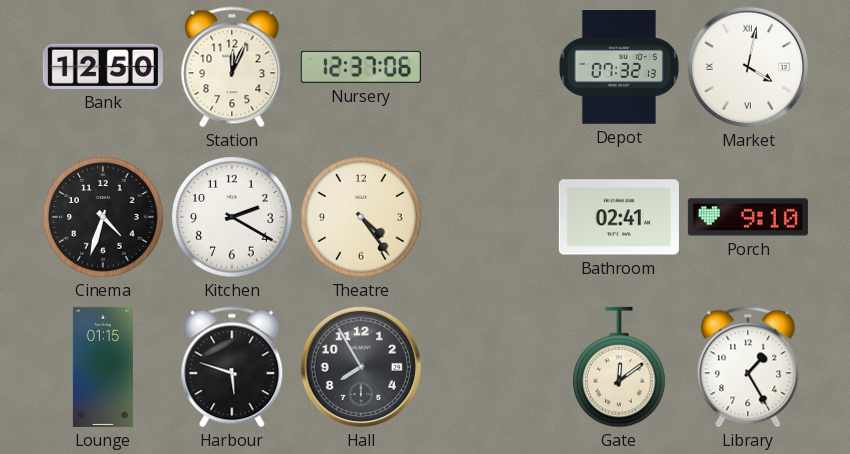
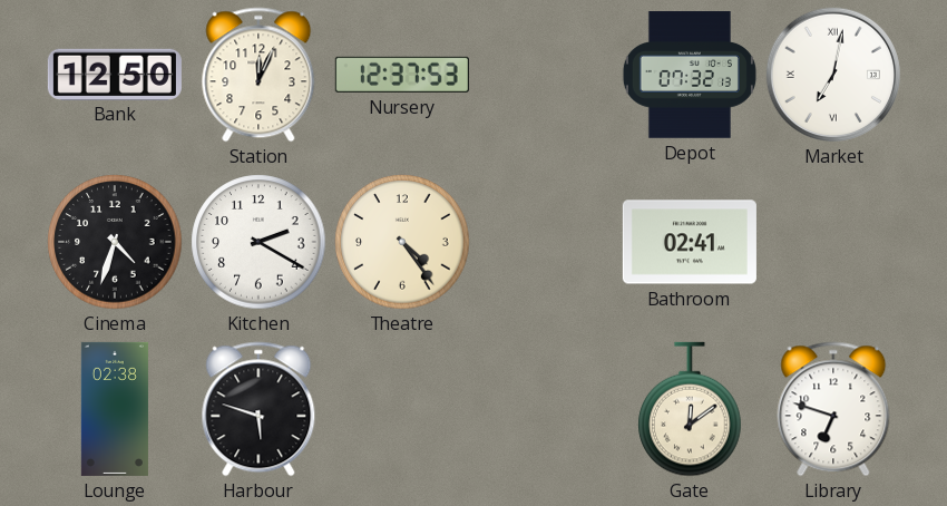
Nursery: 12:37:06 -> 12:37:53 (402, 75)
Market: 4:02 -> 7:02 (833, 75)
Porch: 9:10 -> none (748, 217)
Lounge: 01:15 -> 02:38 (115, 409)
Hall: 7:55 -> none (361, 367)
Library: 1:25 -> 6:48 (833, 409)
